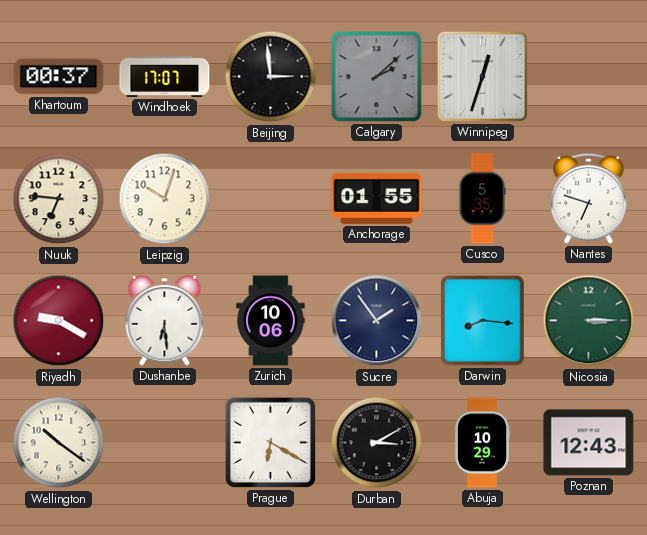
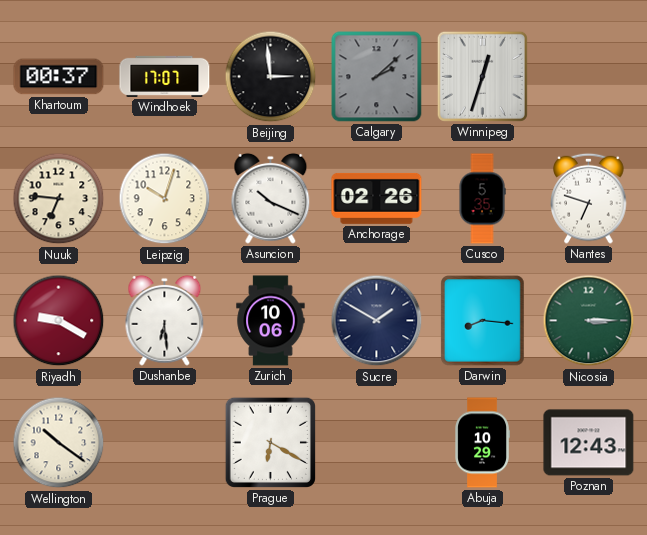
Asuncion: none -> 10:19 (271, 198)
Anchorage: 01:55 -> 02:26 (377, 198)
Sucre: 1:54 -> 1:50 (377, 321)
Durban: 3:10 -> none (377, 443)
